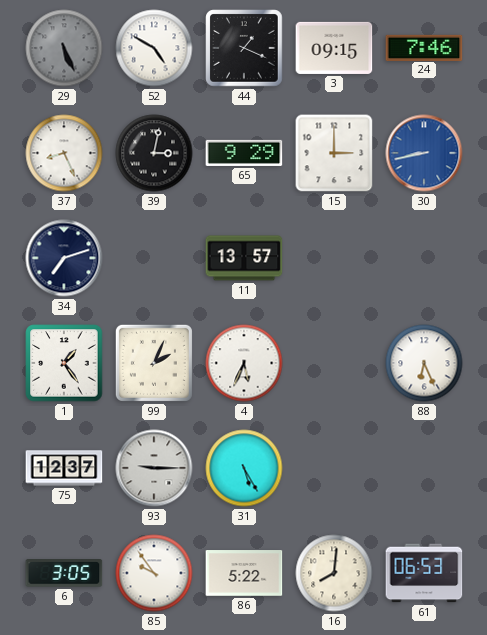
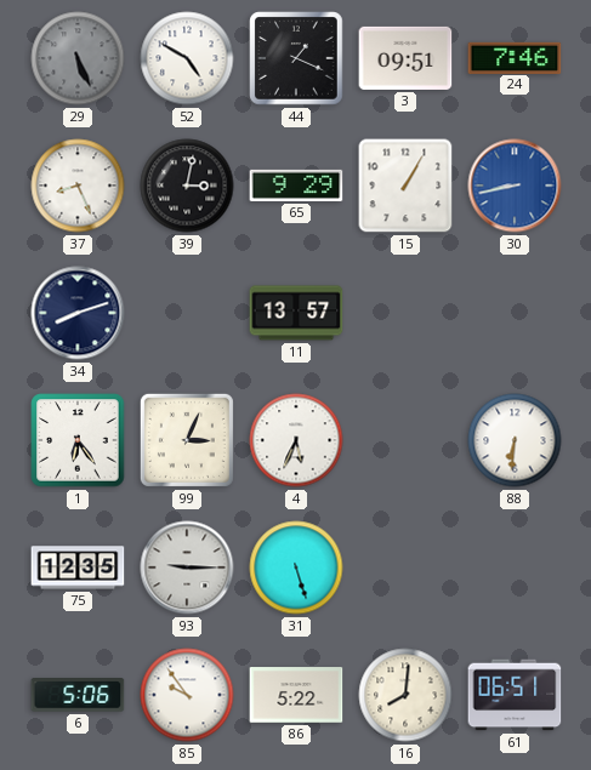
3: 09:15 -> 09:51 (405, 58)
15: 3:00 -> 1:05 (405, 186)
34: 7:12 -> 8:12 (78, 313)
1: 1:24 -> 6:24 (78, 440)
99: 2:04 -> 3:04 (187, 440)
88: 6:26 -> 6:31 (515, 440)
75: 12:37 -> 12:35 (78, 567)
31: 5:25 -> 5:27 (296, 567)
6: 3:05 -> 5:06 (78, 695)
61: 06:53 -> 06:51 (515, 695)
